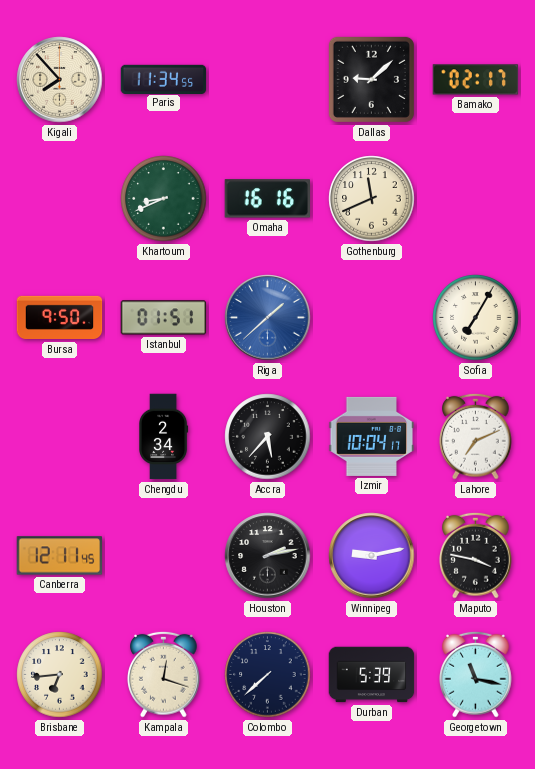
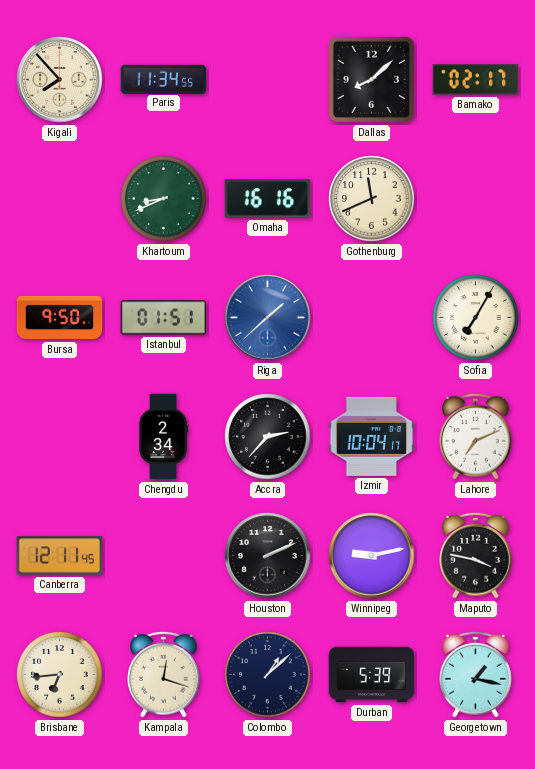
Dallas: 9:08 -> 8:08 (371, 79)
Accra: 5:37 -> 2:37 (268, 437)
Houston: 2:13 -> 2:11 (268, 556)
Colombo: 7:38 -> 1:08 (268, 675)
Georgetown: 11:17 -> 1:17 (476, 674)
